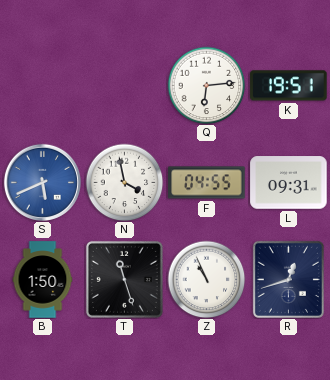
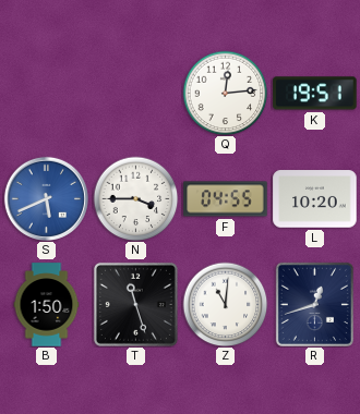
Q: 6:14 -> 12:14 (225, 93)
N: 3:58 -> 3:45 (135, 198)
L: 09:31 -> 10:20 (315, 199)
Z: 10:56 -> 11:01 (225, 304)
